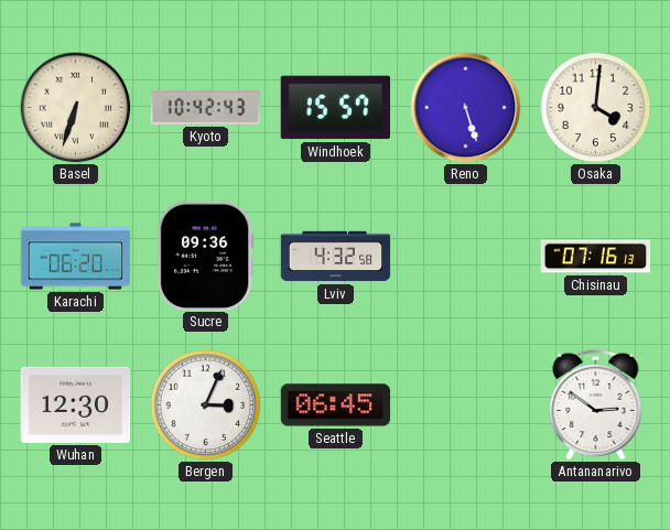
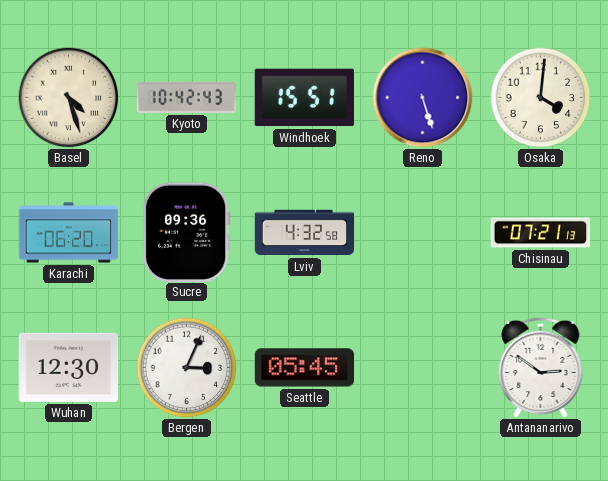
Basel: 6:33 -> 4:27 (69, 98)
Windhoek: 15:57 -> 15:51 (304, 98)
Chisinau: 07:16 -> 07:21 (541, 233)
Seattle: 06:45 -> 05:45 (305, 368)
